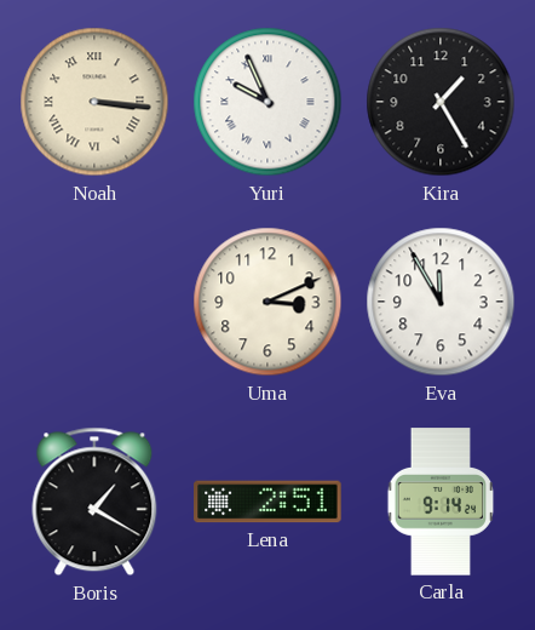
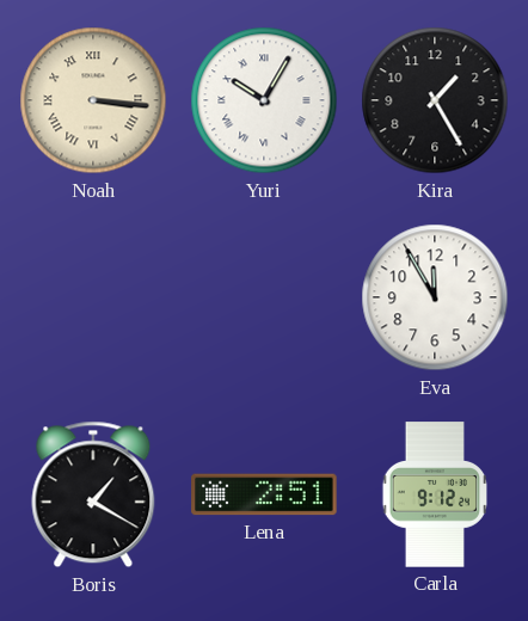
Yuri: 9:56 -> 10:05 (264, 100)
Uma: 3:11 -> none (267, 302)
Carla: 9:14 -> 9:12 (435, 494)
